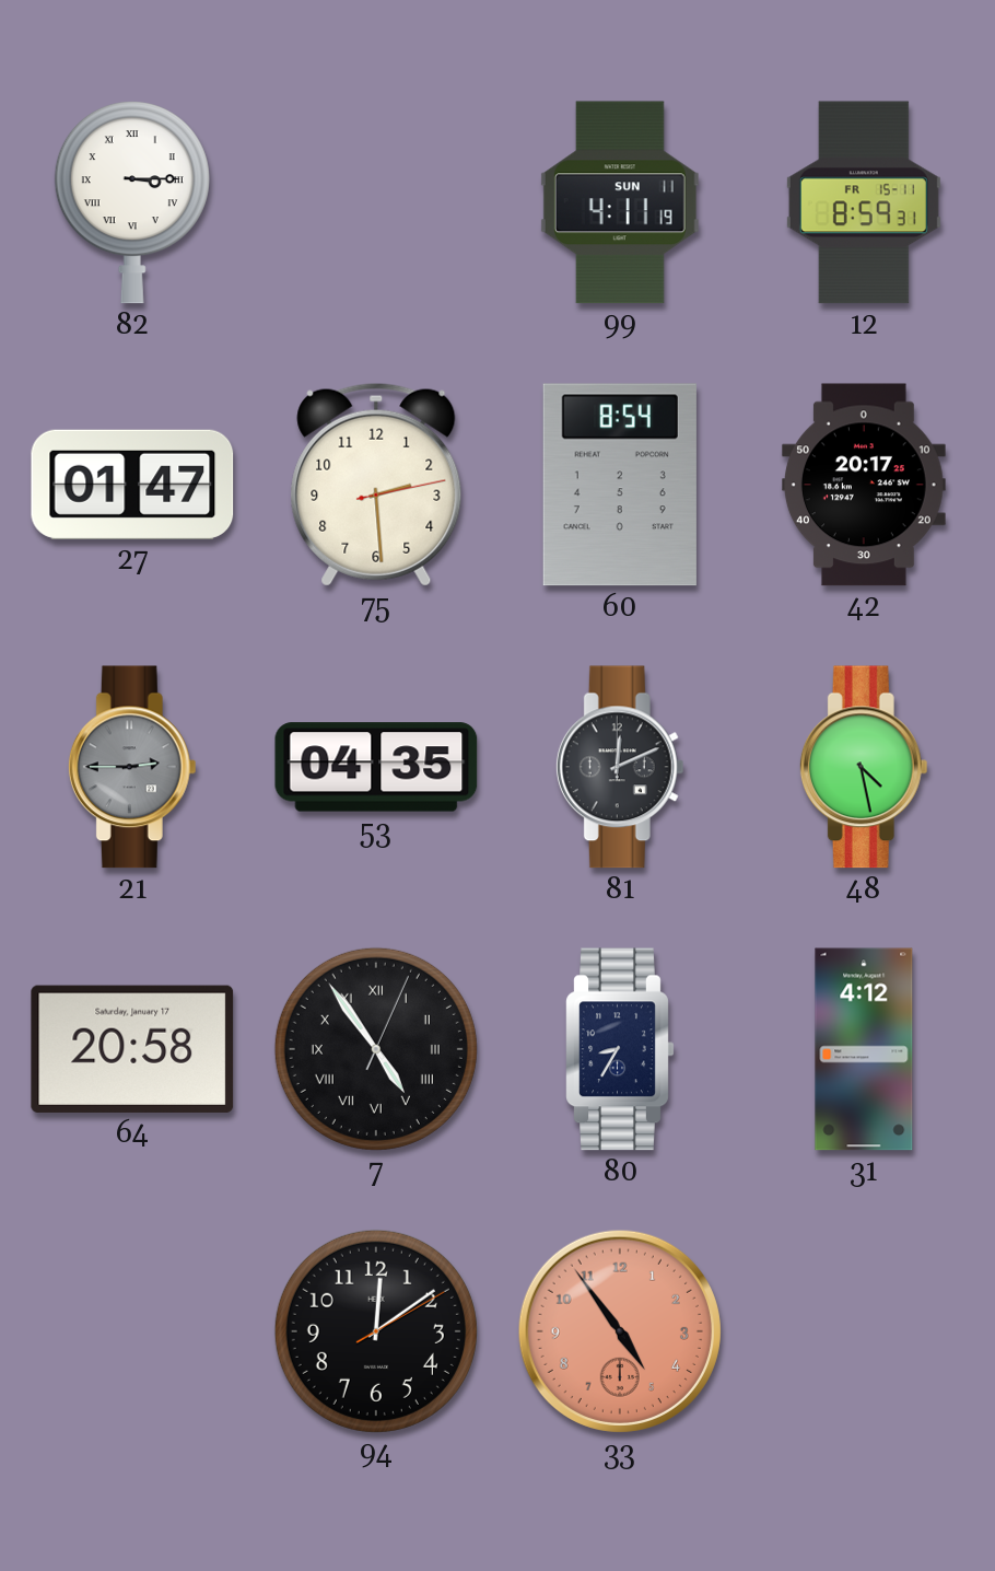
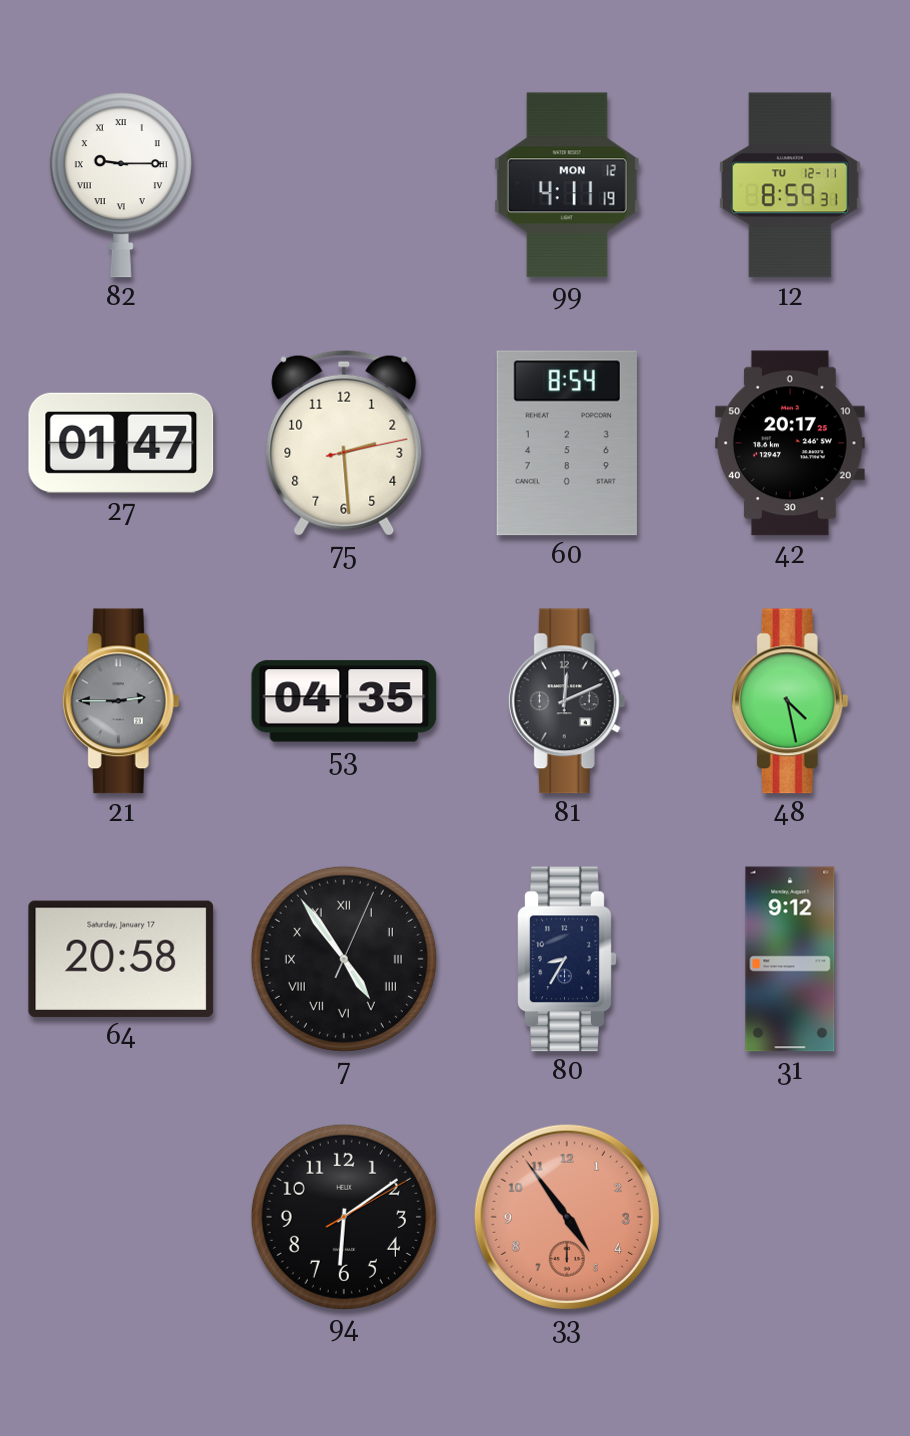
82: 3:15 -> 9:15 (121, 186)
99 date: SUN 11 -> MON 12 (567, 185)
12 date: FR 15-11 -> TU 12-11 (790, 185)
31: 4:12 -> 9:12 (790, 959)
94: 12:09 -> 6:09 (344, 1217)
